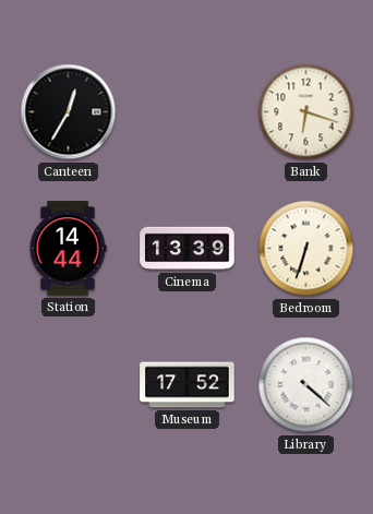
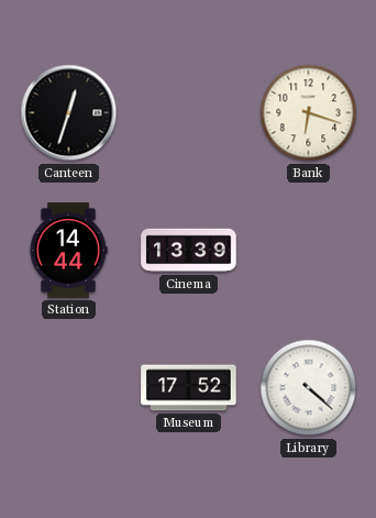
Canteen: 12:35 -> 12:33 (69, 113)
Bedroom: 6:33 -> none (306, 249)
